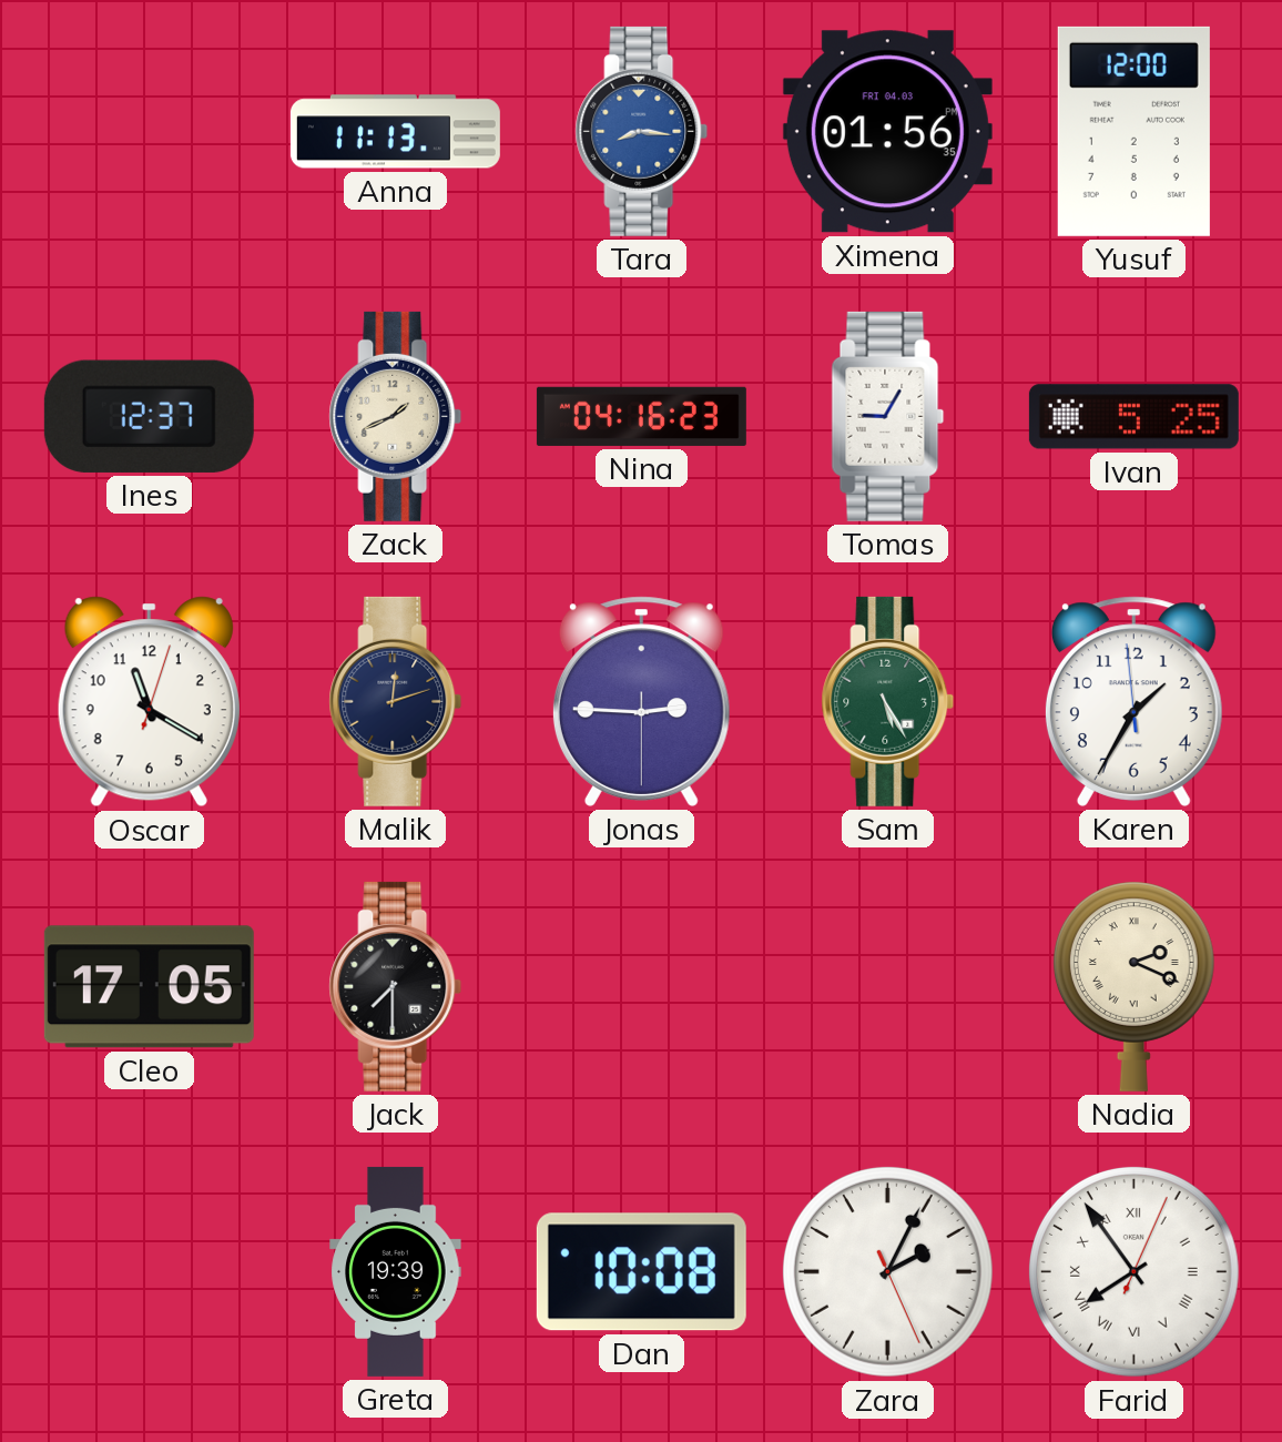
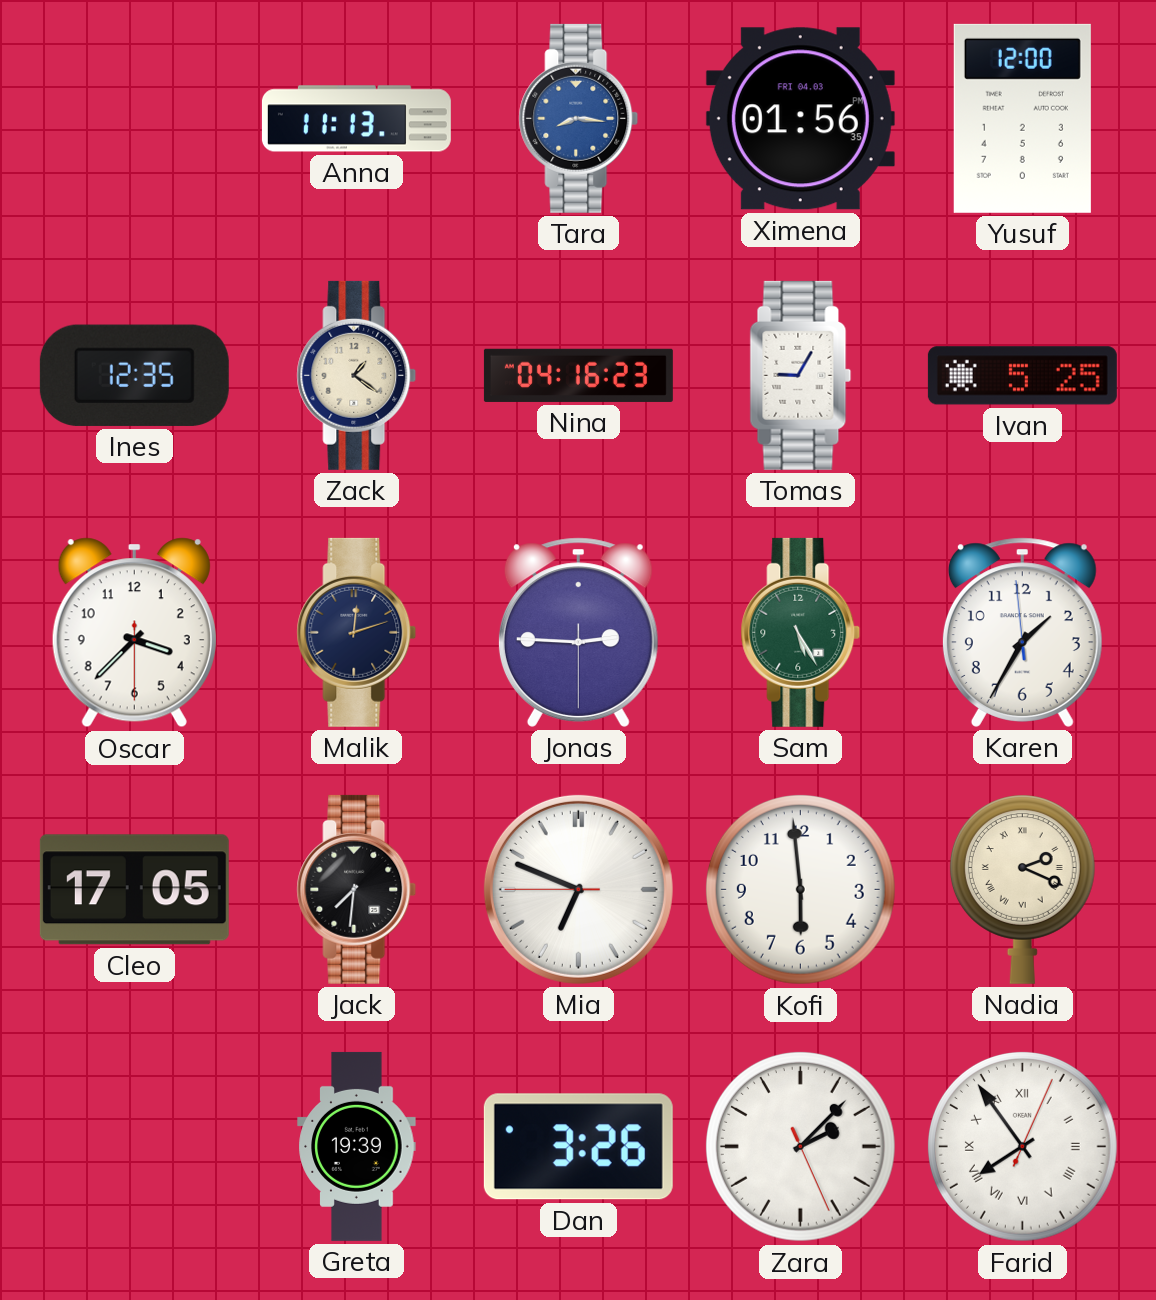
Ines: 12:37 -> 12:35 (134, 375)
Zack: 1:41 -> 1:21 (357, 375)
Oscar: 11:20 -> 3:37 (134, 633)
Jack: 7:30 -> 7:31 (357, 889)
Mia: none -> 6:48 (578, 889)
Kofi: none -> 5:59 (800, 889)
Dan: 10:08 -> 3:26 (578, 1147)
Zara: 2:04 -> 2:07 (800, 1146)
